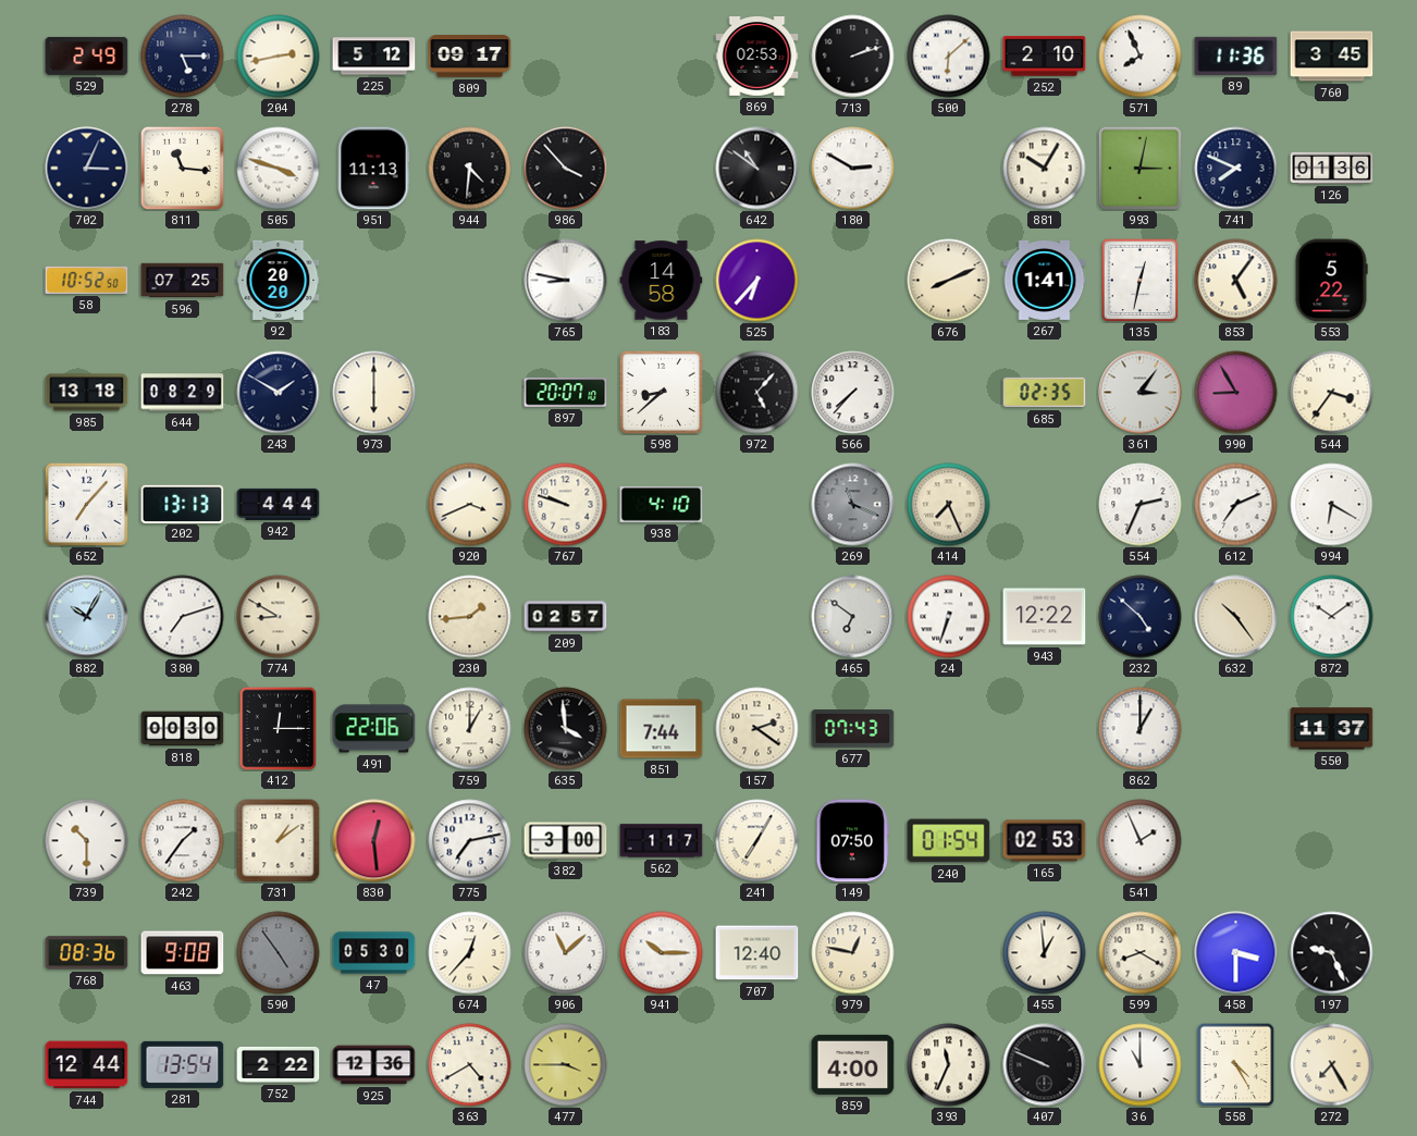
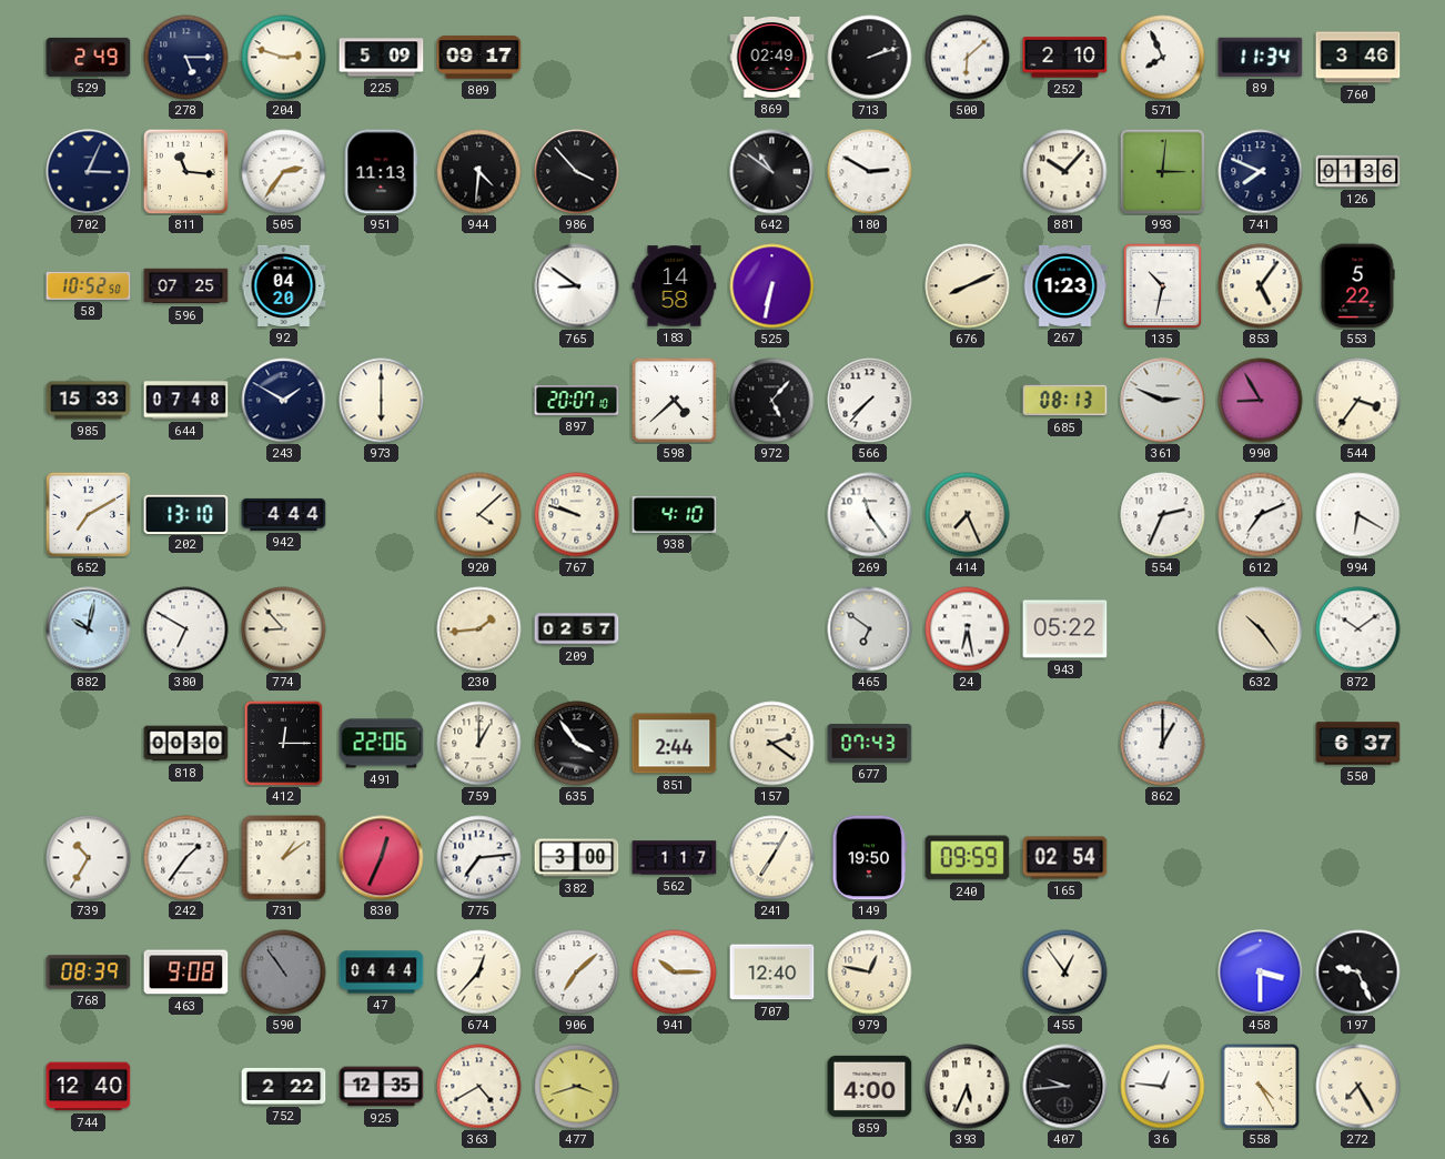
204: 2:43 -> 2:48 (284, 58)
225: 5:12 -> 5:09 (382, 58)
869: 02:53 -> 02:49 (772, 58)
89: 11:36 -> 11:34 (1261, 57)
760: 3:45 -> 3:46 (1358, 58)
505: 3:48 -> 2:36 (284, 172)
881: 10:05 -> 10:07 (1065, 172)
993: 3:02 -> 3:01 (1162, 171)
92: 20:20 -> 04:20 (284, 285)
765: 8:47 -> 8:51 (577, 286)
525: 6:37 -> 6:32 (772, 286)
267: 1:41 -> 1:23 (1065, 285)
135: 12:32 -> 10:32 (1163, 285)
985: 13:18 -> 15:33 (89, 401)
644: 08:29 -> 07:48 (186, 401)
598: 8:38 -> 4:38 (674, 400)
685: 02:35 -> 08:13 (1065, 401)
361: 3:06 -> 2:49 (1163, 401)
652: 7:07 -> 7:10 (88, 514)
202: 13:13 -> 13:10 (186, 514)
920: 3:41 -> 4:08 (479, 515)
269: 11:19 -> 11:24 (870, 515)
269 dial: grey -> white (870, 515)
882: 10:05 -> 10:02 (89, 629)
380: 7:12 -> 6:50 (186, 629)
774: 8:50 -> 8:53 (284, 629)
24: 6:33 -> 6:28 (968, 629)
943: 12:22 -> 05:22 (1065, 629)
232: 4:52 -> none (1141, 617)
635: 3:59 -> 3:54 (577, 744)
851: 7:44 -> 2:44 (675, 744)
550: 11:37 -> 6:37 (1358, 744)
739: 10:30 -> 10:35 (89, 858)
830: 12:29 -> 12:34 (382, 858)
775: 7:13 -> 7:14 (479, 858)
149: 07:50 -> 19:50 (869, 858)
240: 01:54 -> 09:59 (968, 858)
165: 02:53 -> 02:54 (1065, 858)
541: 1:56 -> none (1141, 841)
768: 08:36 -> 08:39 (89, 972)
590: 4:54 -> 10:54 (284, 972)
47: 05:30 -> 04:44 (382, 972)
906: 11:08 -> 7:08 (577, 972)
455: 12:59 -> 12:54 (1065, 972)
599: 8:20 -> none (1141, 953)
744: 12:44 -> 12:40 (89, 1087)
281: 13:54 -> none (183, 1064)
925: 12:36 -> 12:35 (382, 1087)
477: 3:45 -> 3:42 (577, 1087)
393: 11:34 -> 5:34 (968, 1087)
407: 9:49 -> 9:44 (1065, 1087)
36: 11:00 -> 12:46 (1163, 1087)
